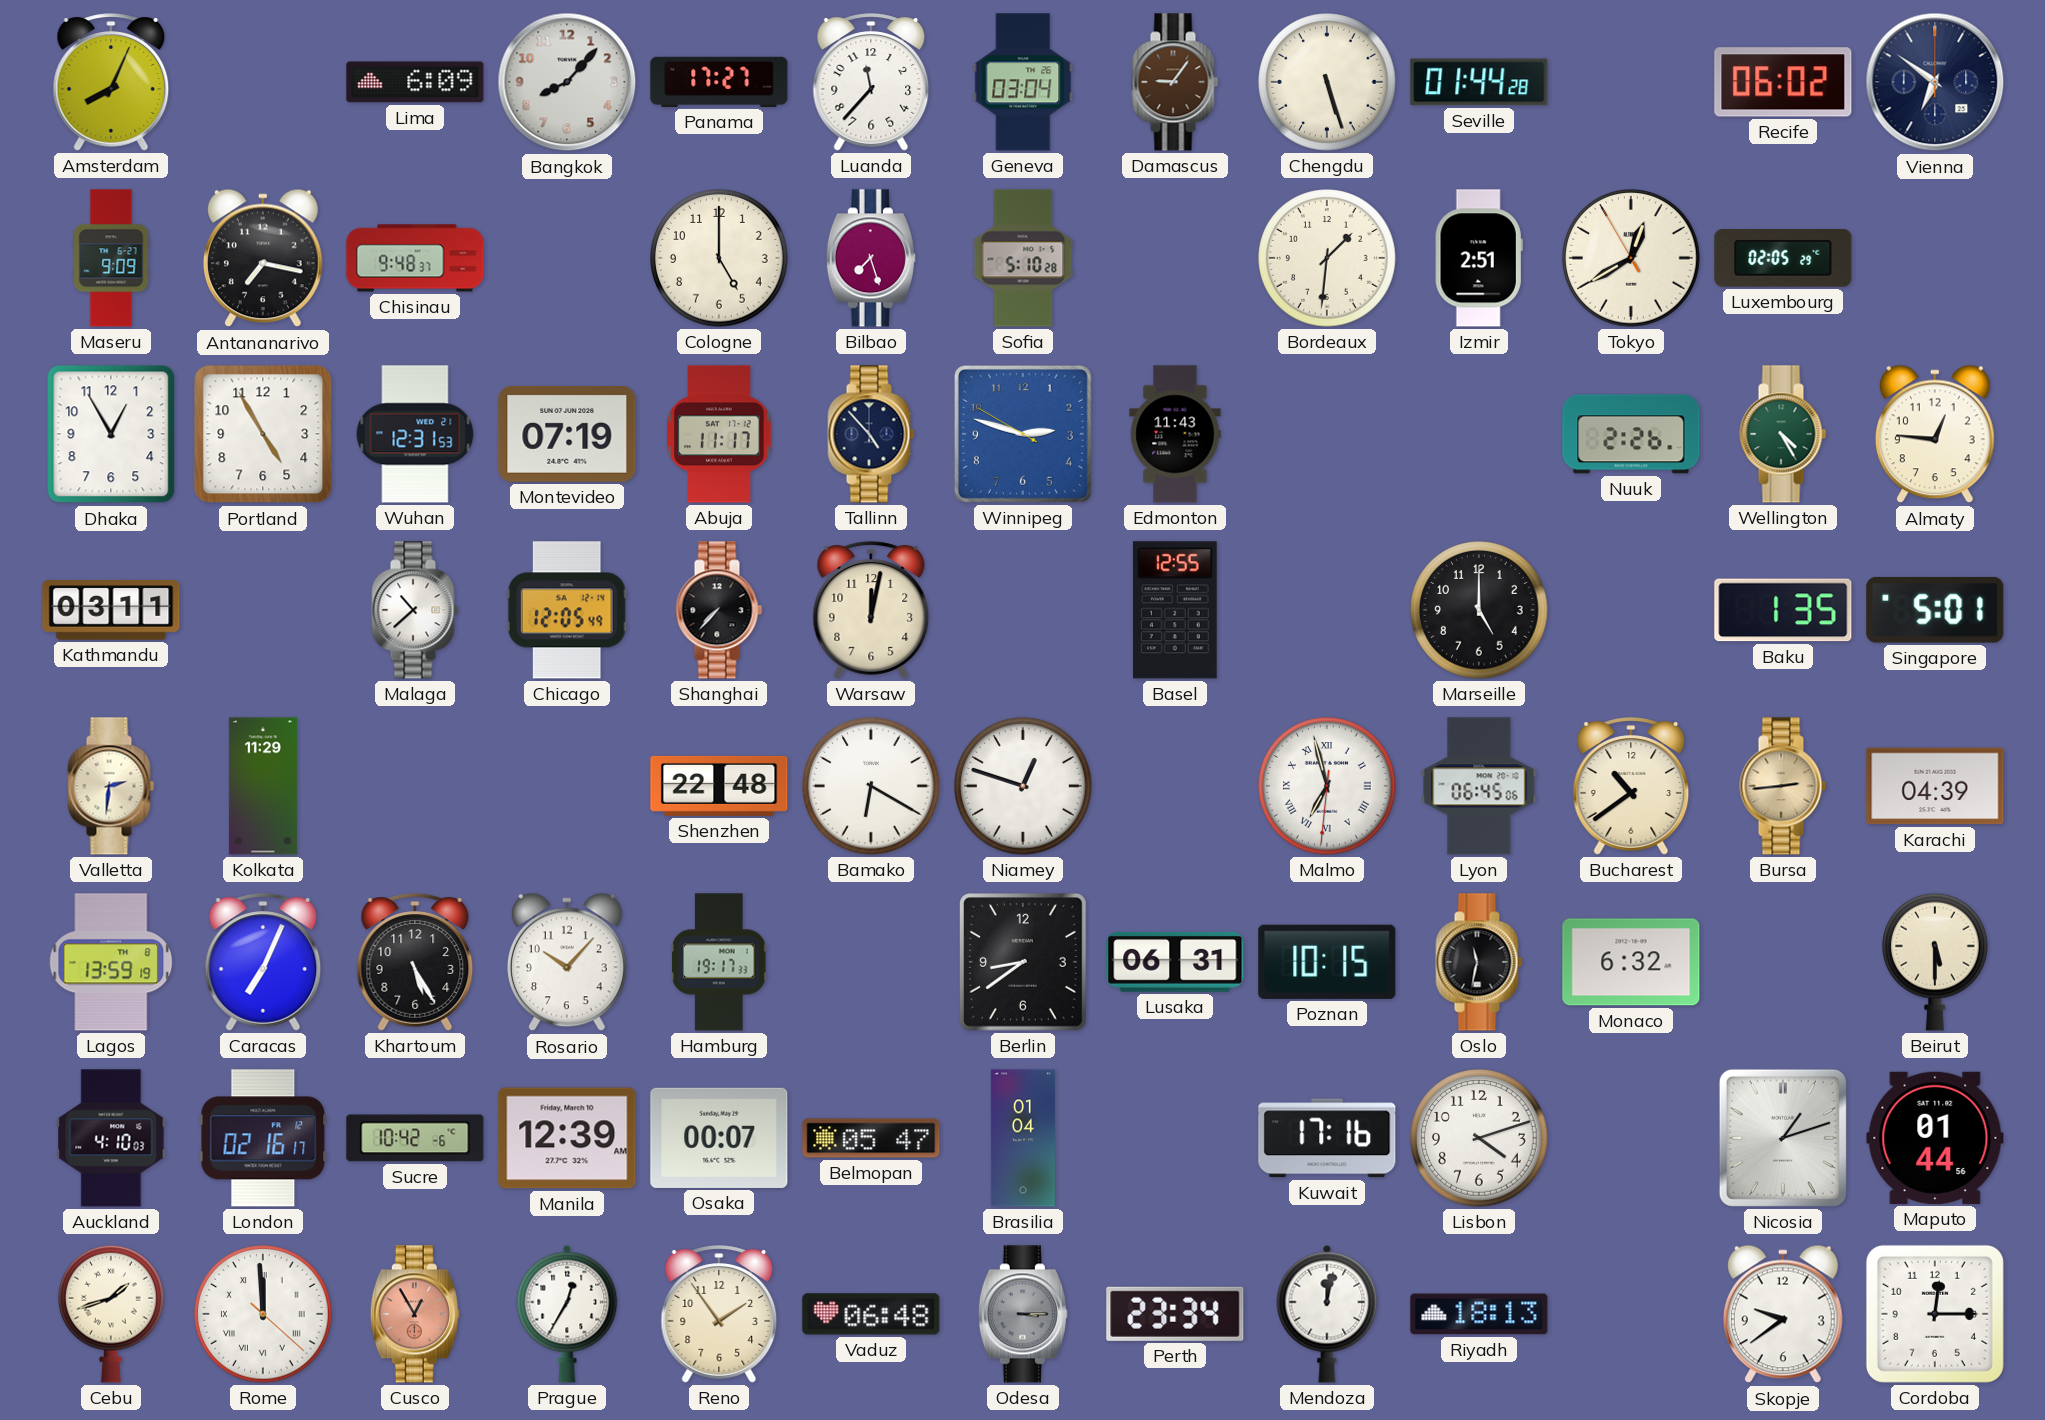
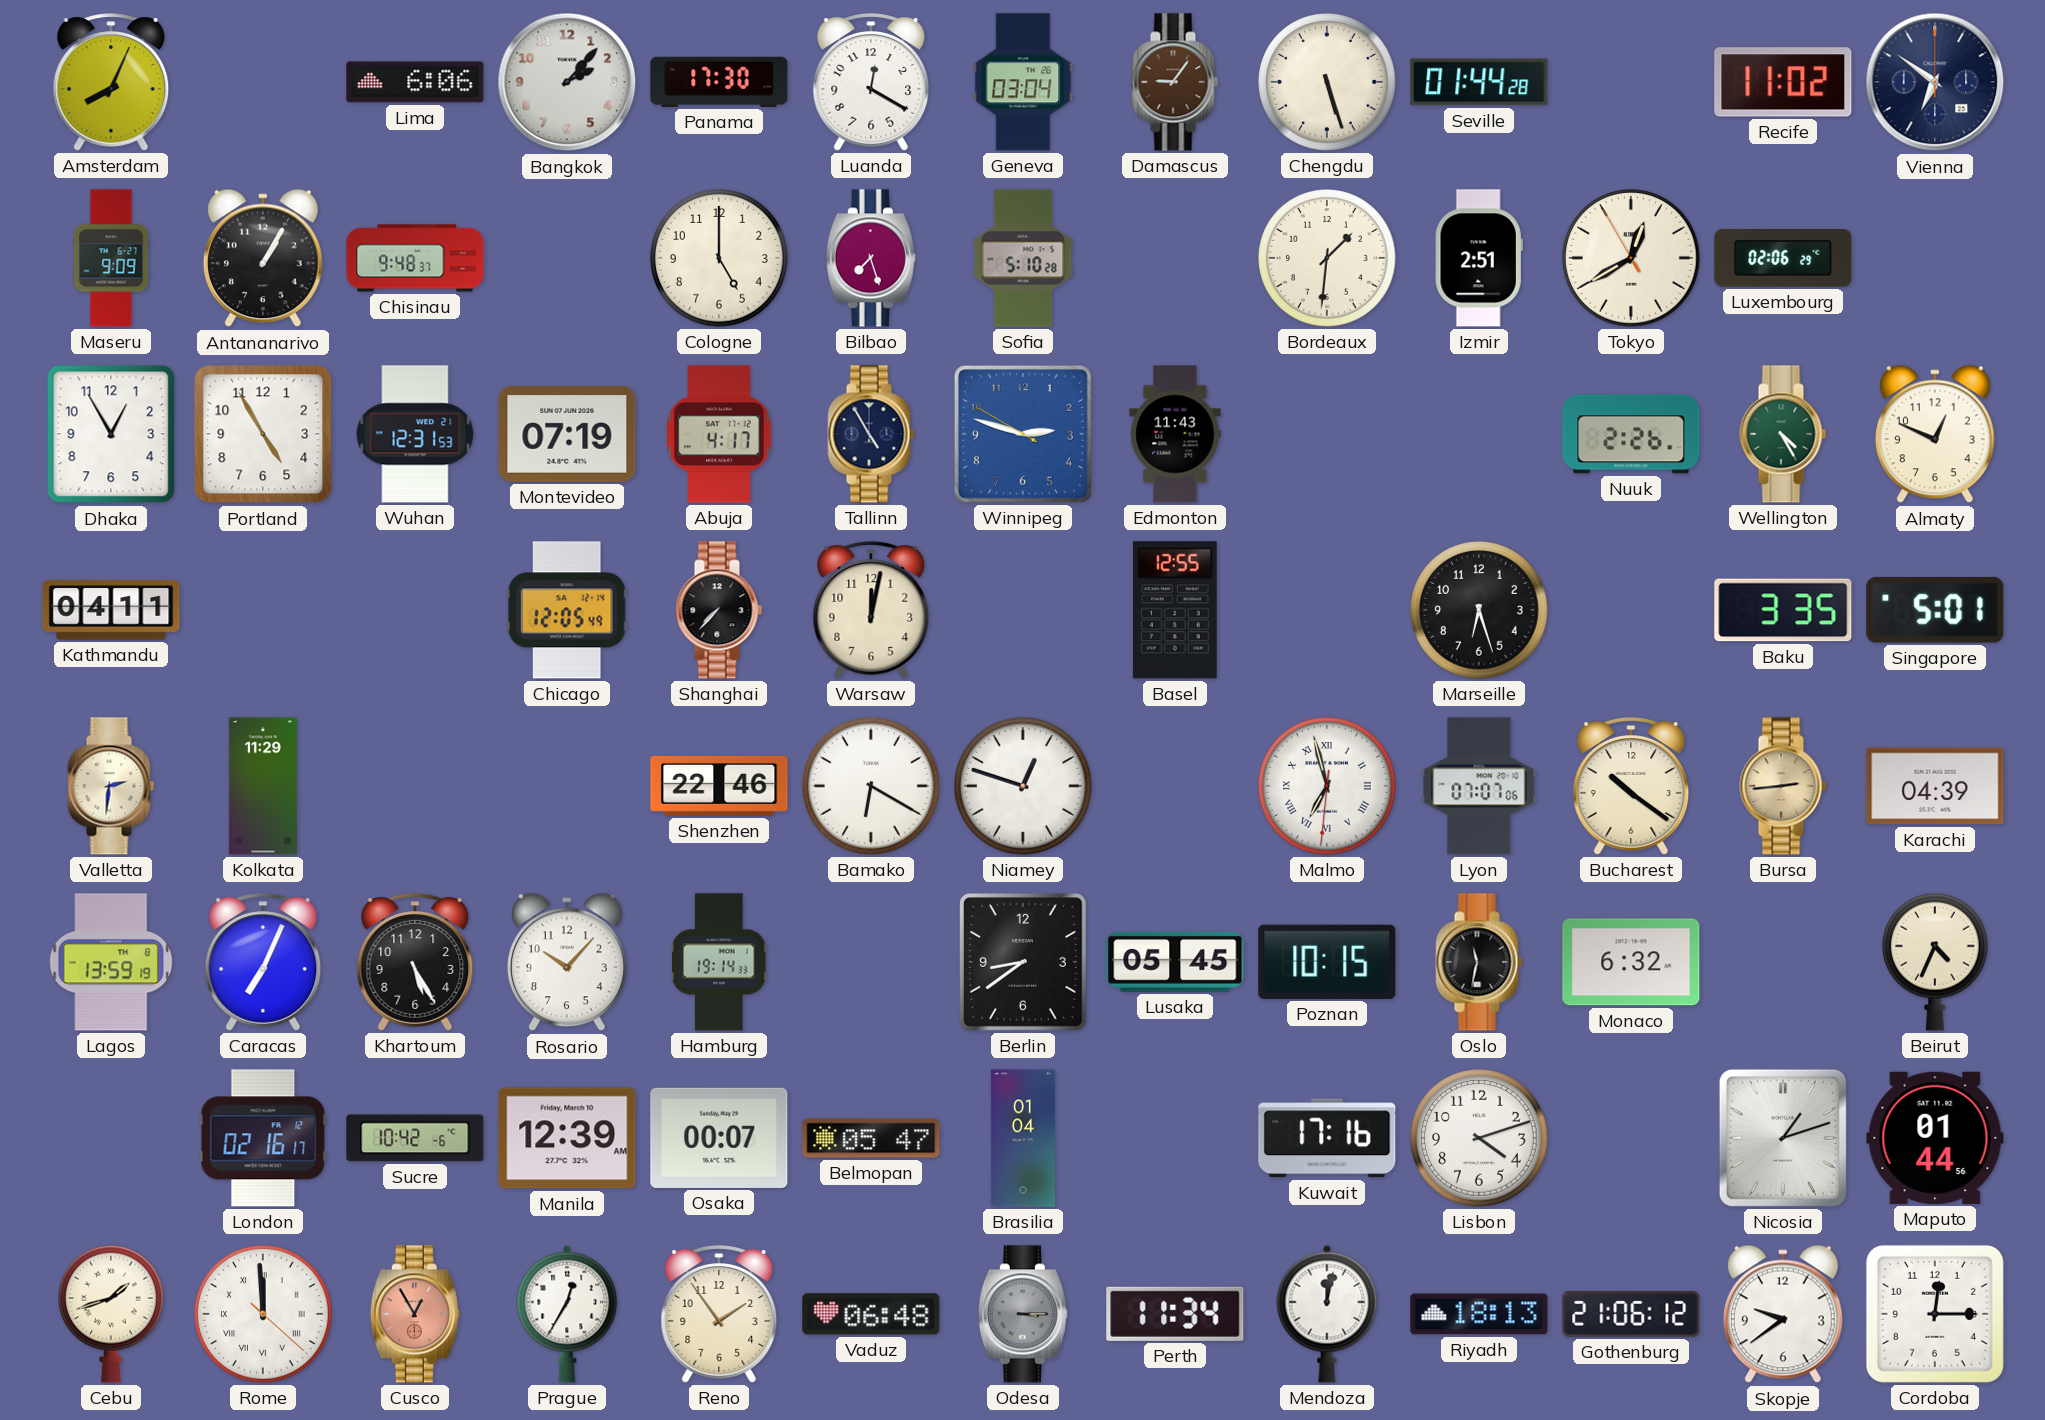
Lima: 6:09 -> 6:06 (415, 82)
Bangkok: 8:07 -> 2:07 (567, 82)
Panama: 17:27 -> 17:30 (719, 82)
Luanda: 11:37 -> 12:20 (871, 82)
Recife: 06:02 -> 11:02 (1783, 82)
Antananarivo: 7:17 -> 1:05 (263, 258)
Luxembourg: 02:05 -> 02:06 (1783, 259)
Abuja: 11:17 -> 4:17 (719, 434)
Tallinn: 4:53 -> 4:55 (871, 434)
Almaty: 12:46 -> 12:49 (1935, 434)
Kathmandu: 03:11 -> 04:11 (111, 610)
Malaga: 10:38 -> none (415, 610)
Marseille: 5:00 -> 6:27 (1479, 610)
Baku: 1:35 -> 3:35 (1783, 610)
Shenzhen: 22:48 -> 22:46 (719, 786)
Lyon: 06:45 -> 07:07 (1479, 786)
Bucharest: 10:39 -> 10:21 (1631, 786)
Hamburg: 19:17 -> 19:14 (720, 962)
Lusaka: 06:31 -> 05:45 (1175, 962)
Beirut: 5:30 -> 4:34 (1936, 962)
Auckland: 4:10 -> none (111, 1138)
Perth: 23:34 -> 11:34 (1175, 1314)
Gothenburg: none -> 21:06 (1631, 1315)
